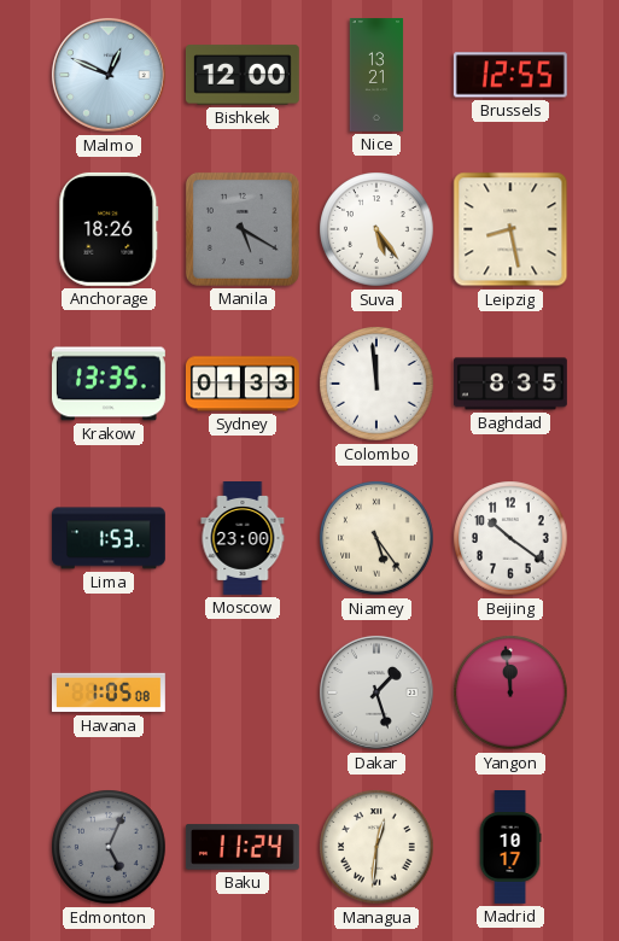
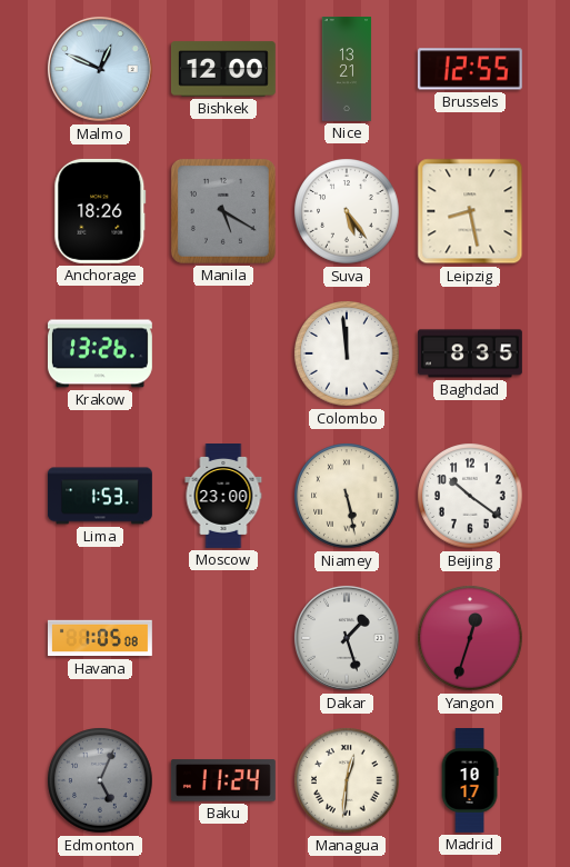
Krakow: 13:35 -> 13:26 (100, 353)
Sydney: 01:33 -> none (243, 384)
Niamey: 5:24 -> 5:28 (347, 496)
Yangon: 11:59 -> 12:33 (470, 638)
